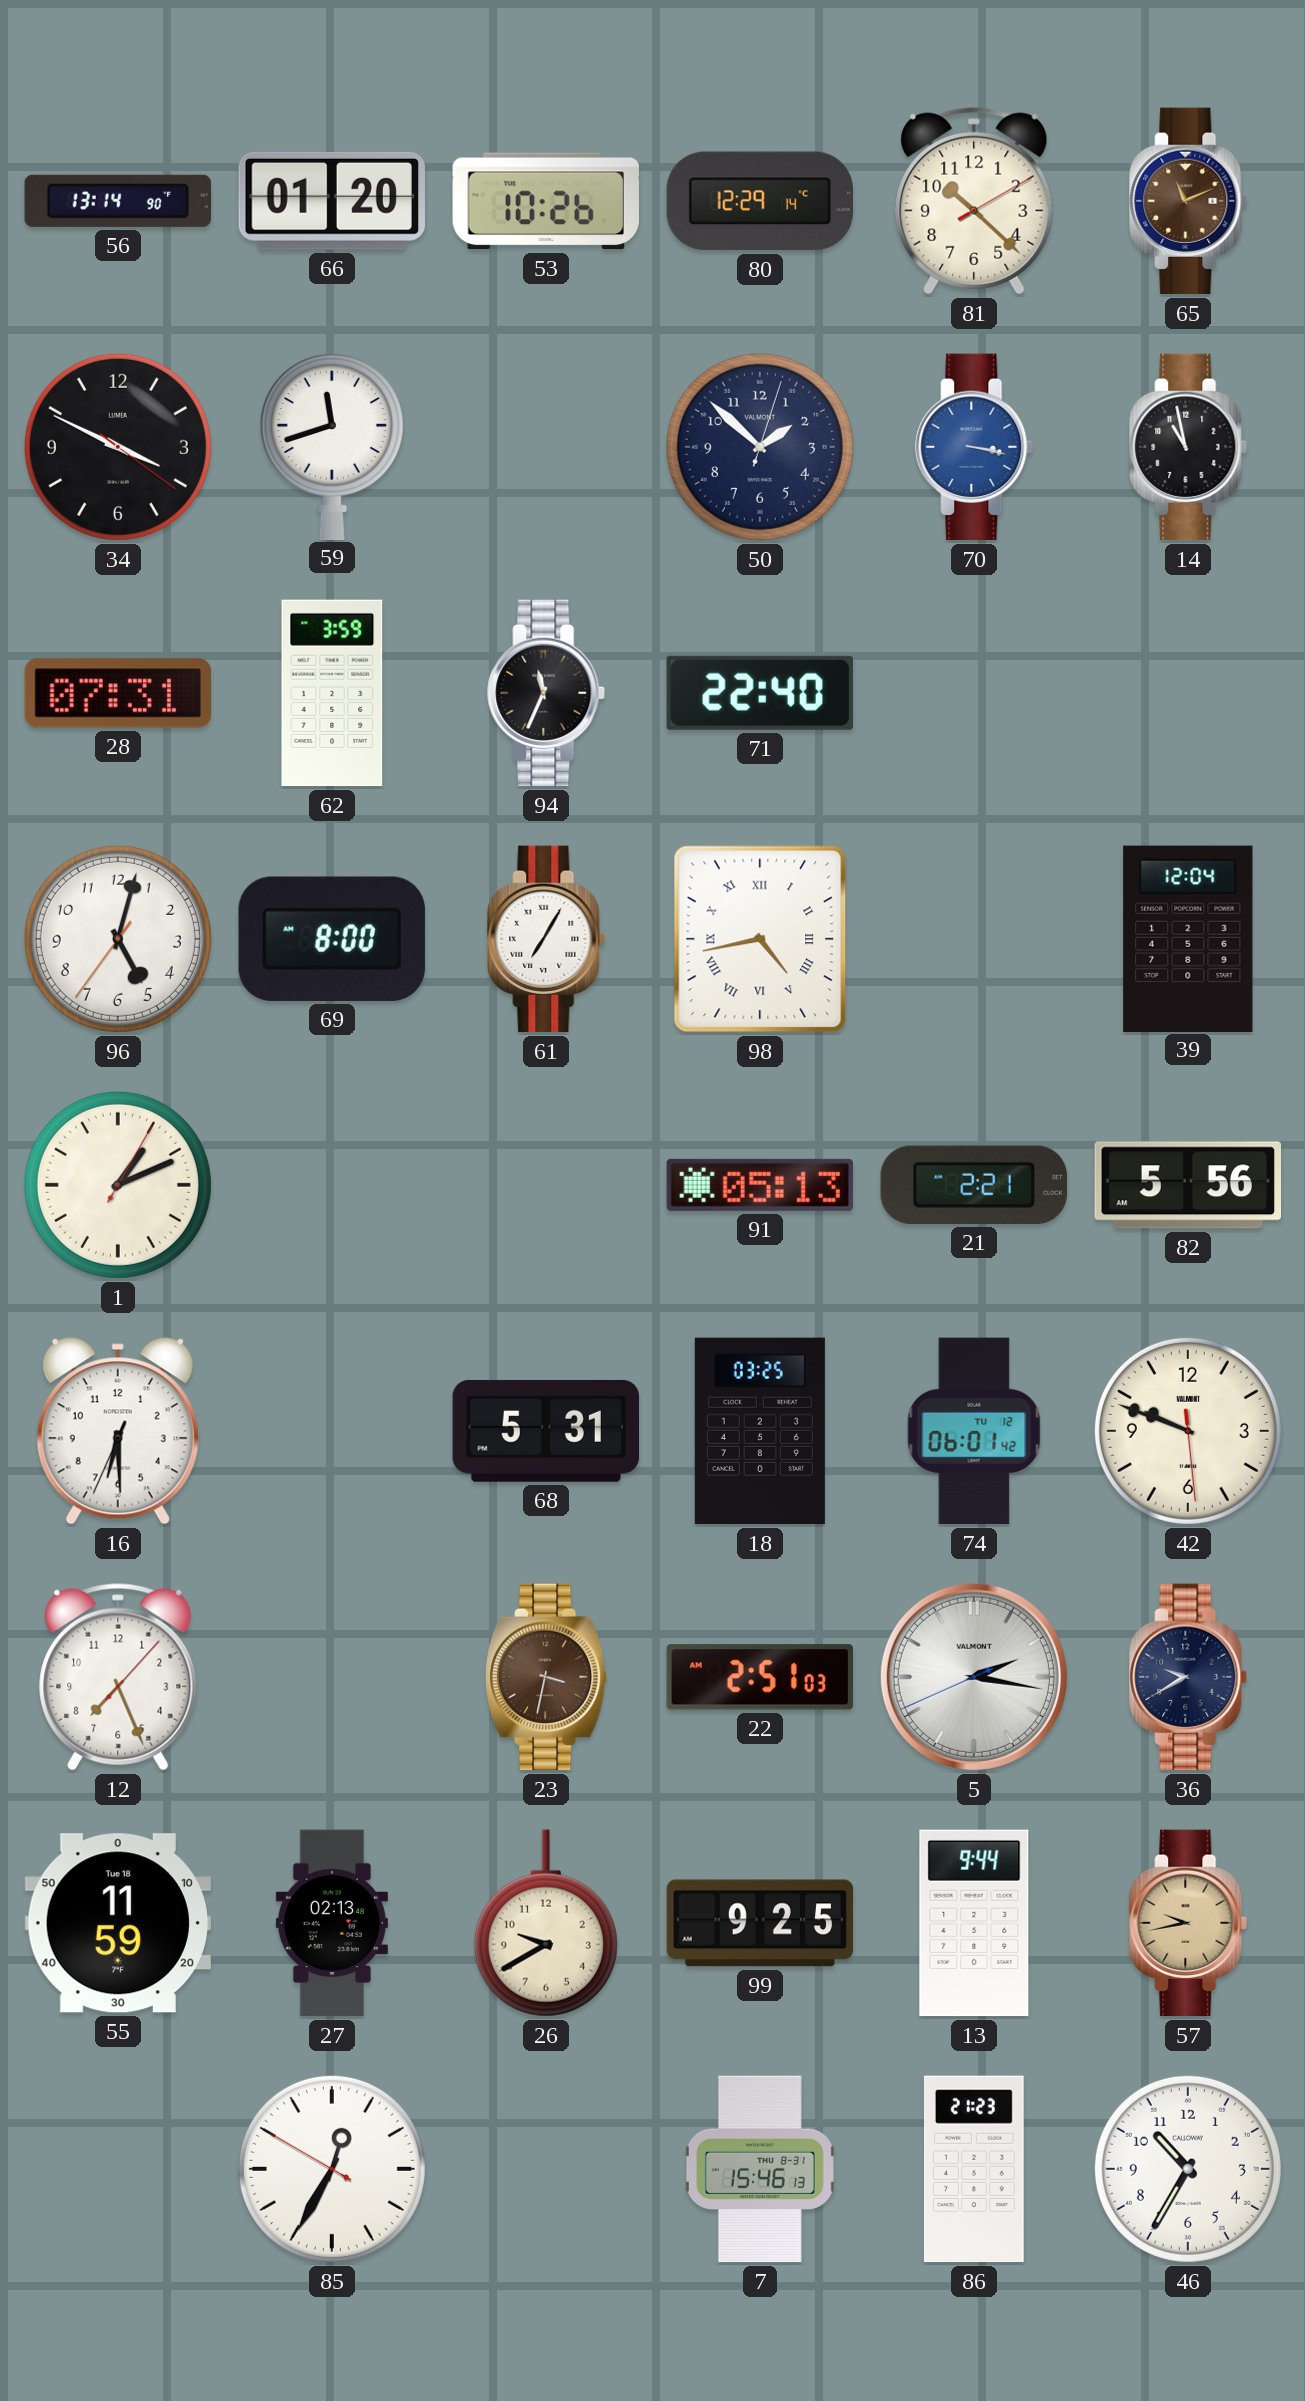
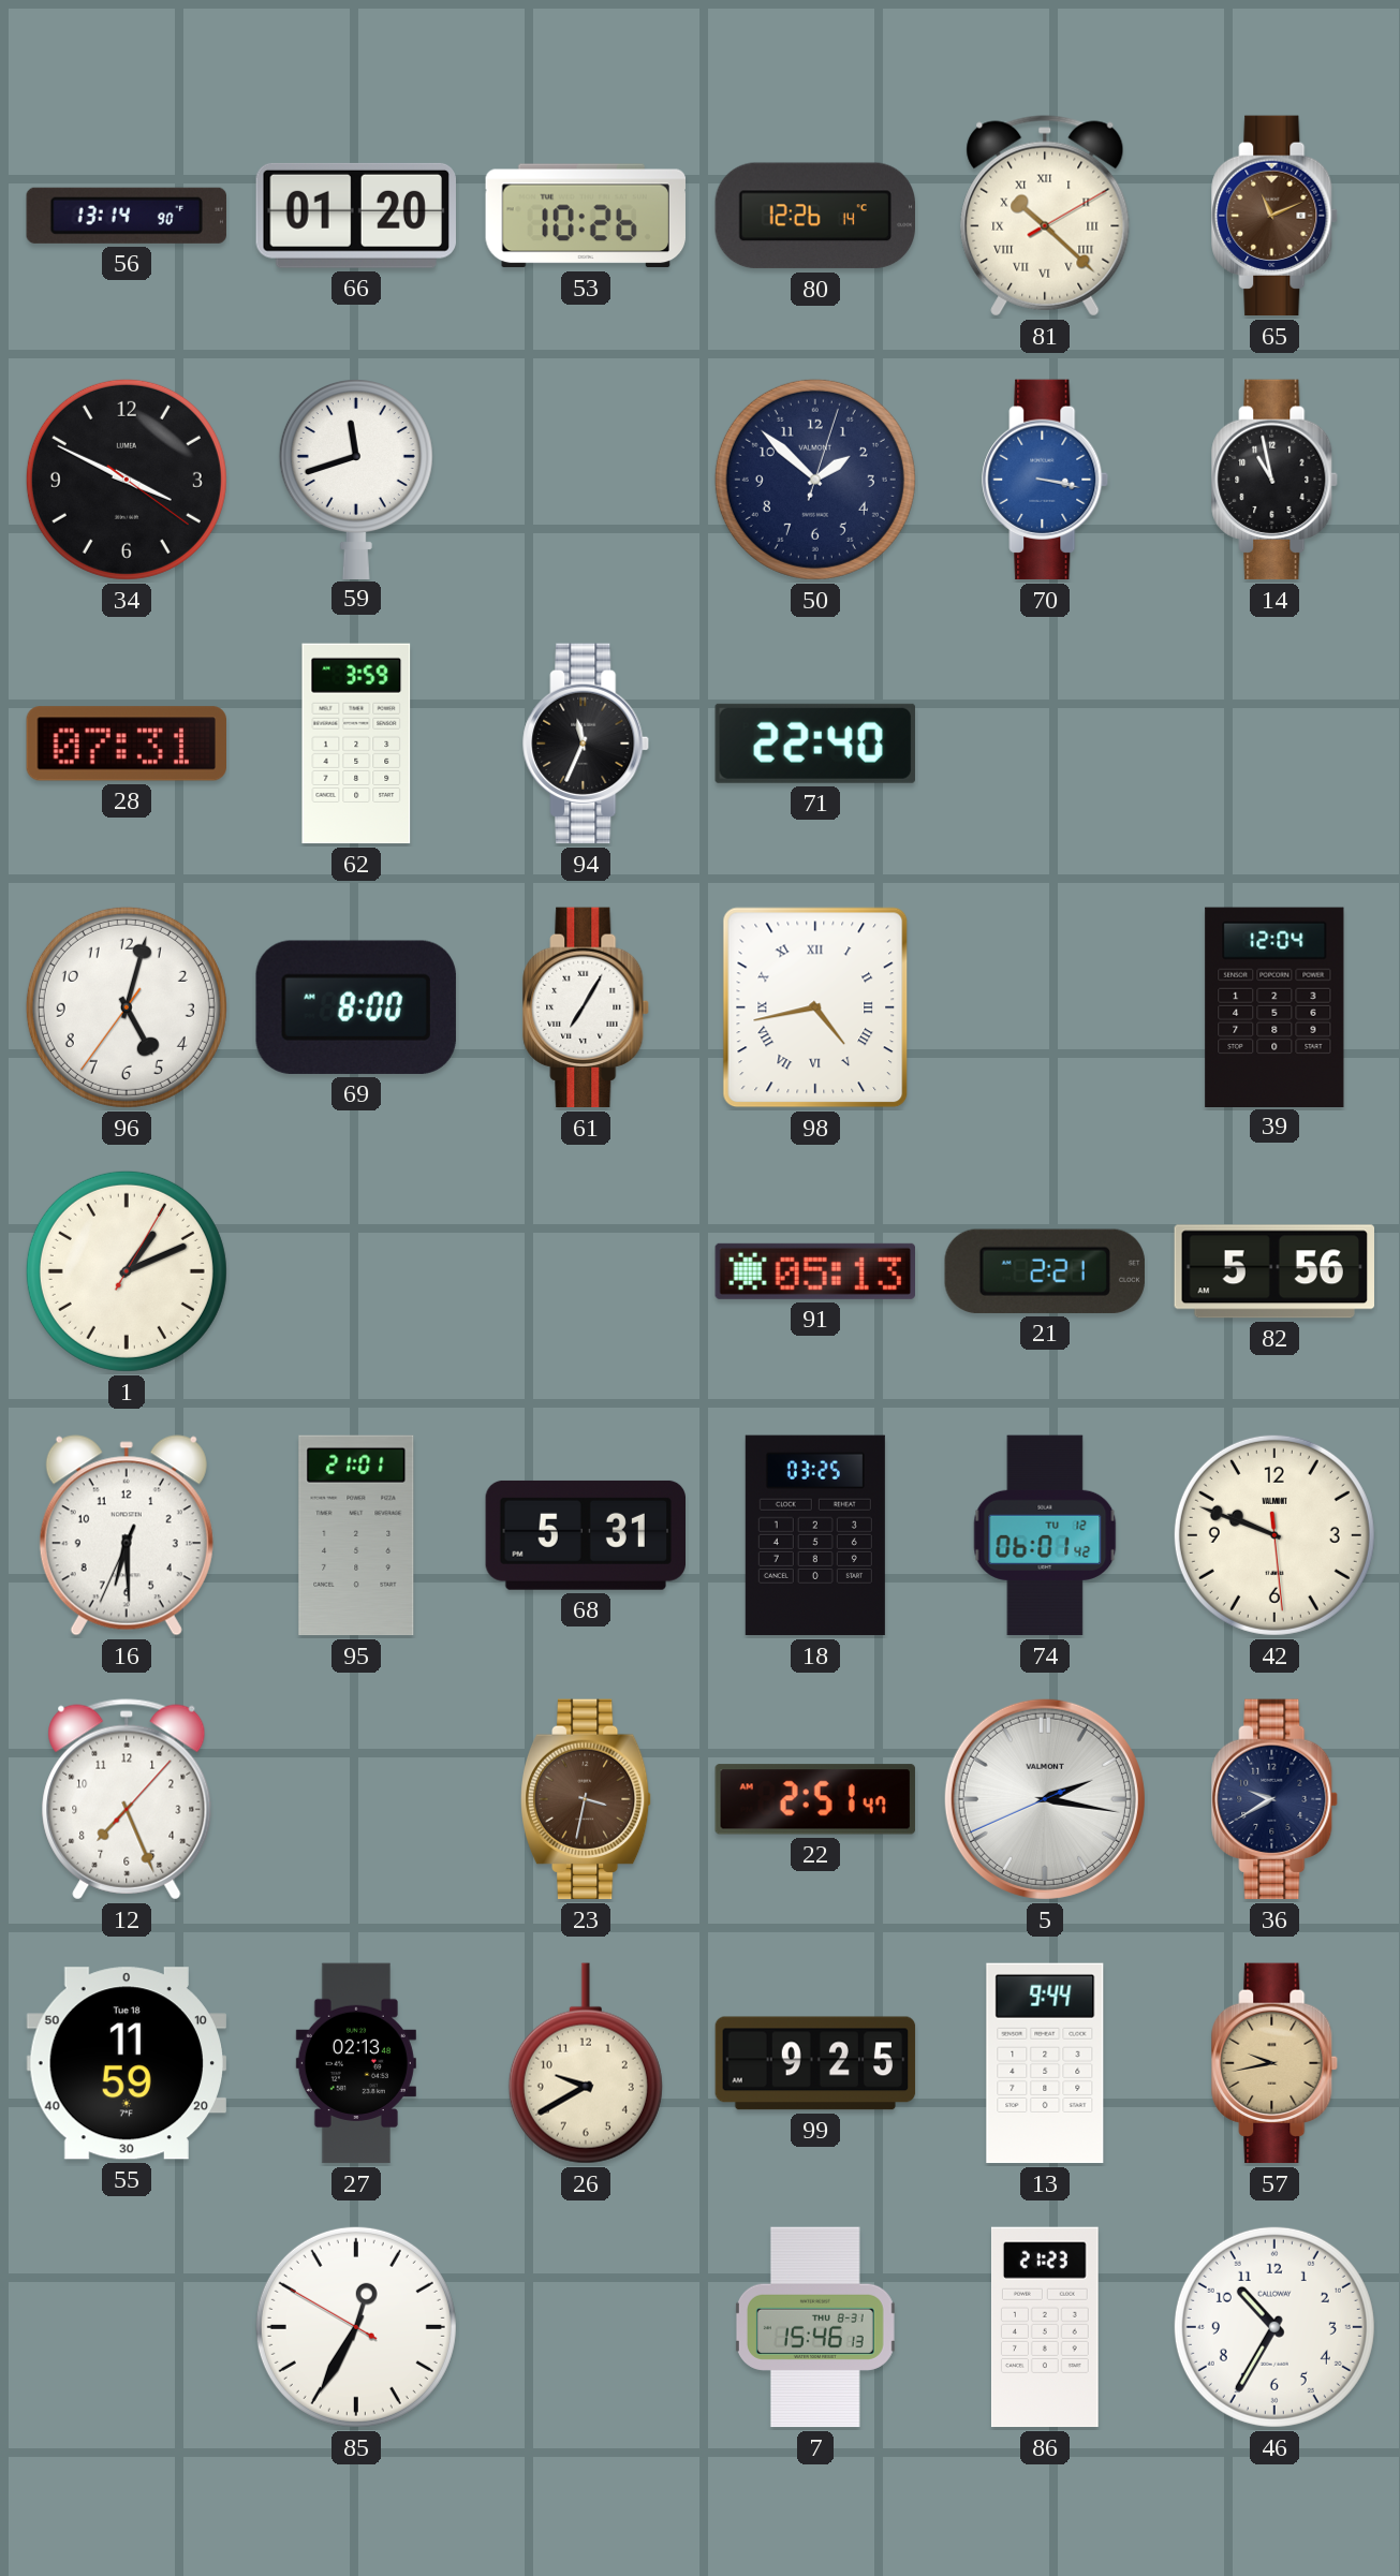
80: 12:29 -> 12:26 (814, 216)
81 numerals: Arabic -> Roman (1045, 216)
95: none -> 21:01 (356, 1535)
22: 2:51:03 -> 2:51:47 (815, 1799)
